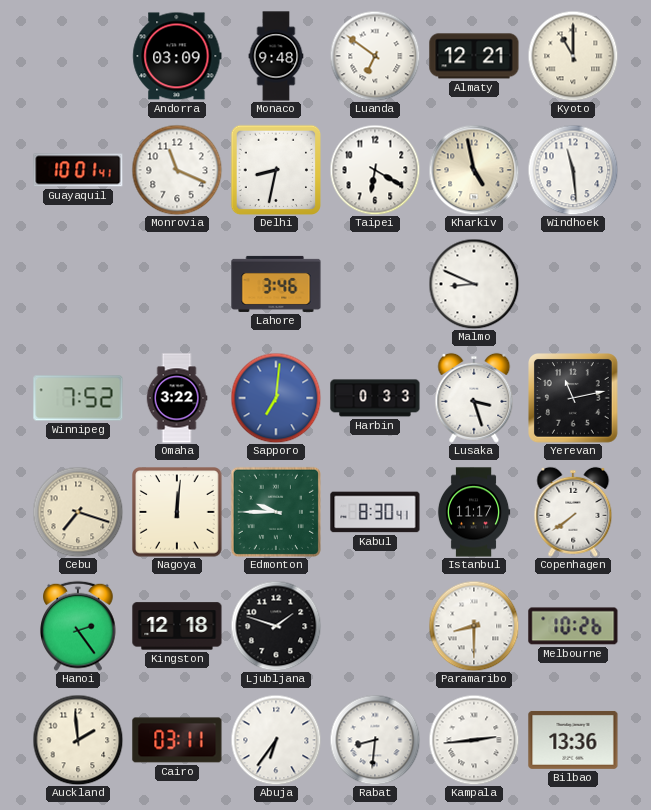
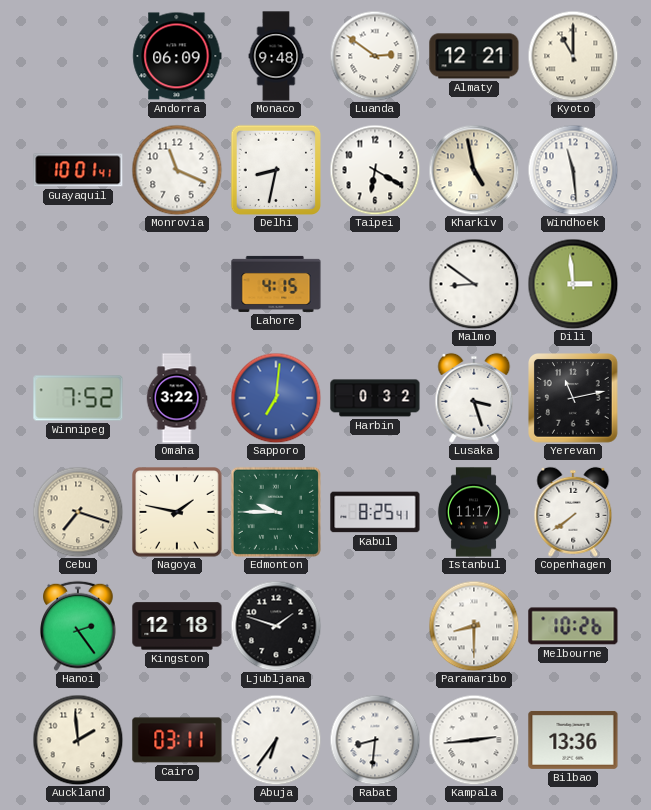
Andorra: 03:09 -> 06:09 (177, 56)
Luanda: 6:51 -> 2:51 (375, 56)
Lahore: 3:46 -> 4:15 (276, 284)
Malmo: 8:49 -> 8:51 (474, 284)
Dili: none -> 2:59 (573, 284)
Harbin: 0:33 -> 0:32 (375, 398)
Nagoya: 12:01 -> 1:47 (177, 512)
Kabul: 8:30 -> 8:25 (375, 512)
